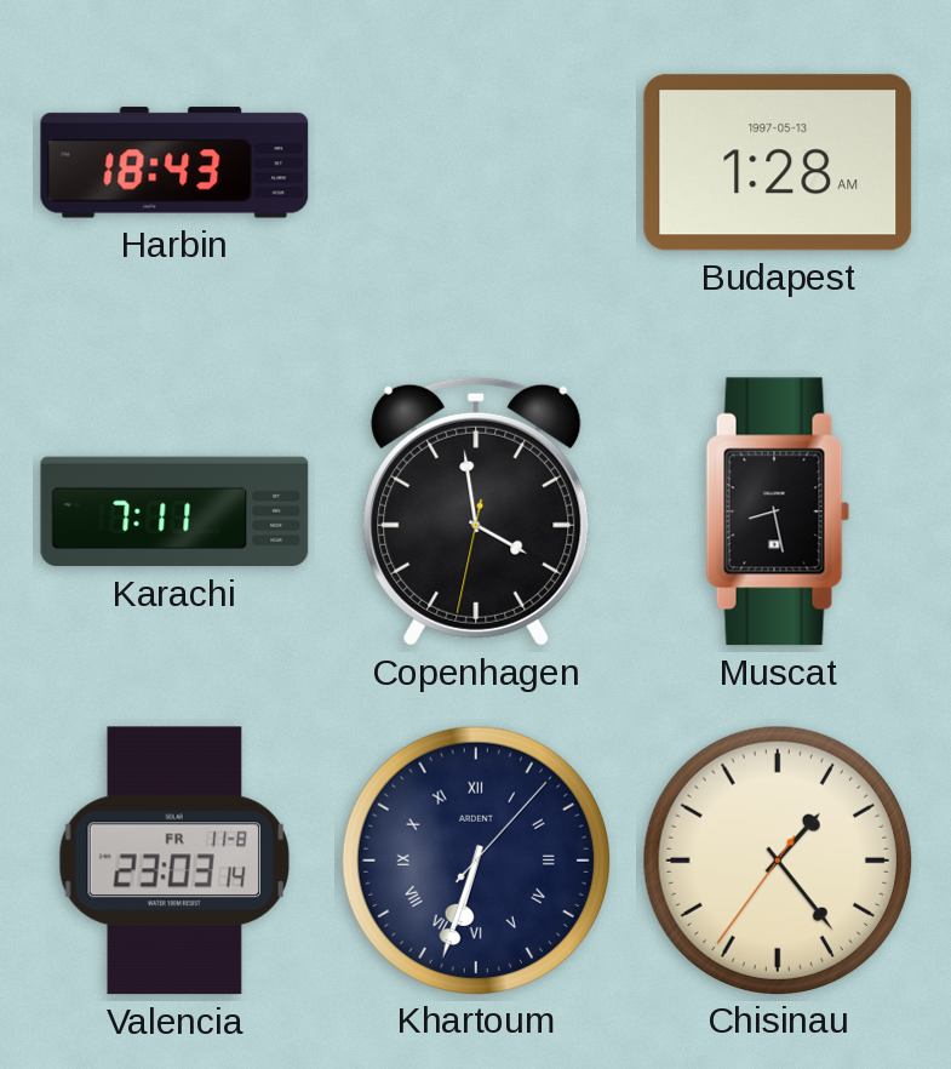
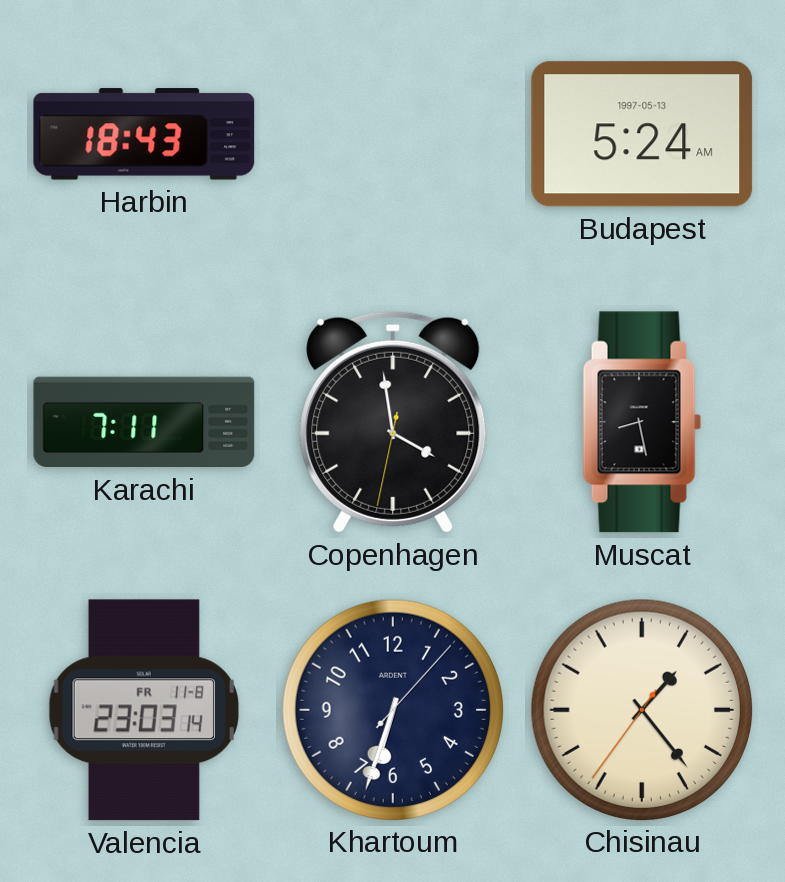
Budapest: 1:28 -> 5:24 (642, 134)
Khartoum numerals: Roman -> Arabic (392, 709)
